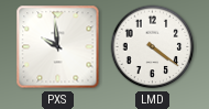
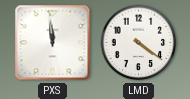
PXS: 9:59 -> 11:59 (53, 43)
